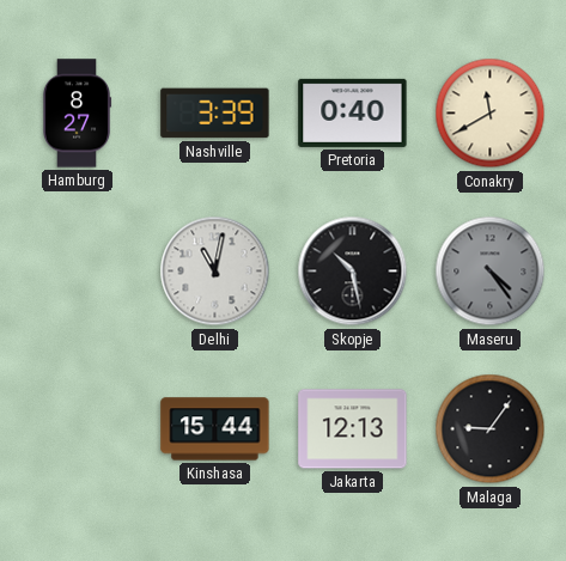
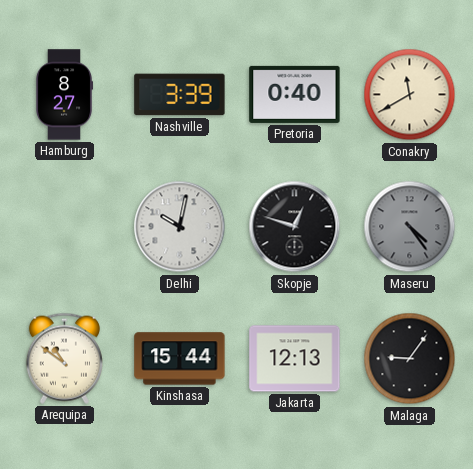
Delhi: 11:02 -> 10:02 (180, 227)
Skopje: 10:28 -> 12:48 (295, 227)
Arequipa: none -> 10:51 (64, 358)
